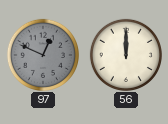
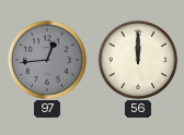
97: 12:49 -> 12:44 (46, 59)
